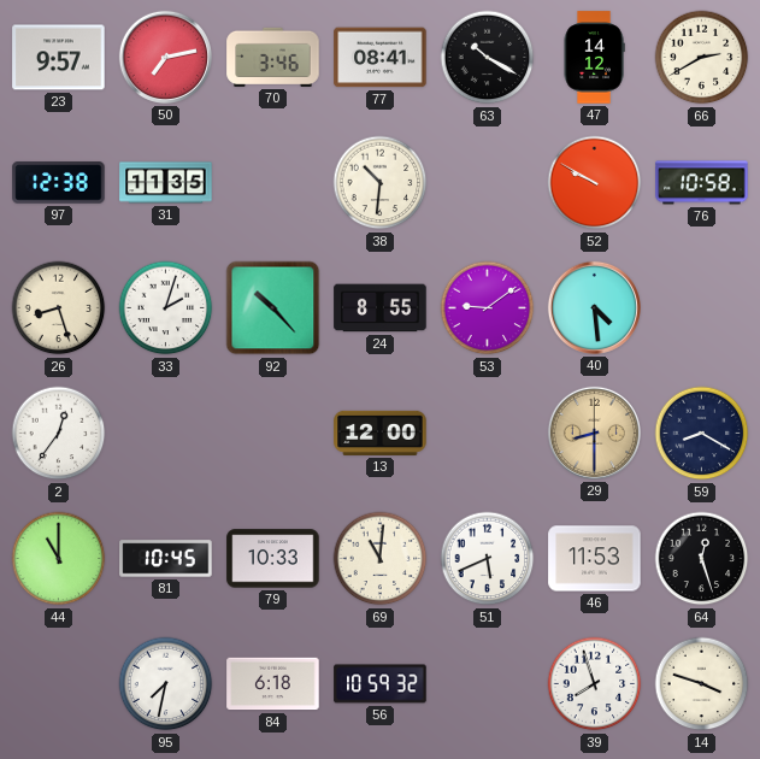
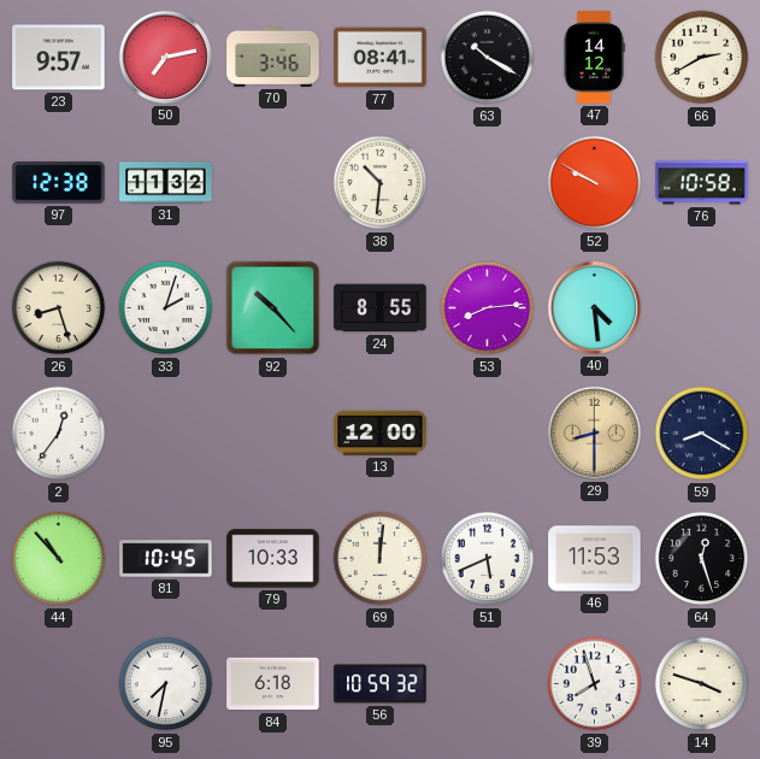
31: 11:35 -> 11:32 (166, 183)
53: 9:09 -> 8:14 (488, 308)
44: 11:00 -> 10:53 (59, 559)
69: 11:01 -> 12:01 (381, 559)
